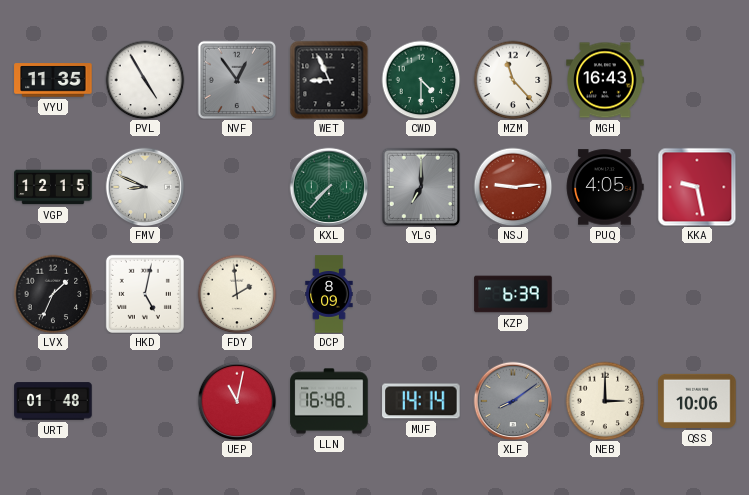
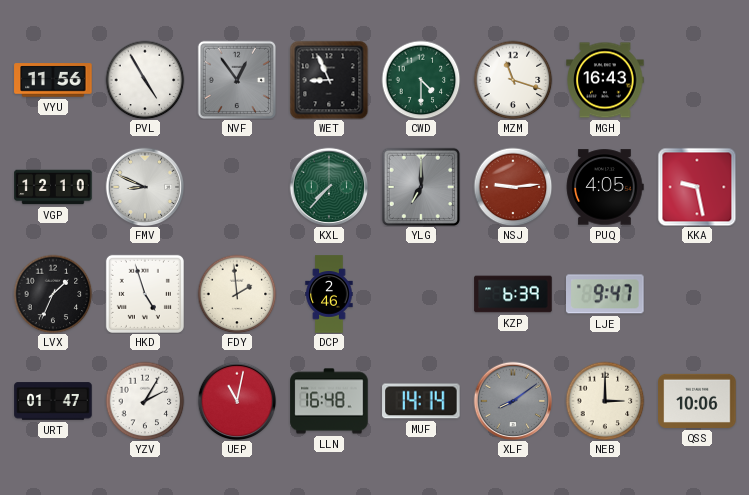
VYU: 11:35 -> 11:56 (53, 80)
MZM: 11:23 -> 11:18 (513, 80)
VGP: 12:15 -> 12:10 (53, 187)
HKD: 5:02 -> 4:57 (145, 294)
DCP: 8:09 -> 2:46 (329, 294)
LJE: none -> 9:47 (605, 294)
URT: 01:48 -> 01:47 (53, 401)
YZV: none -> 2:05 (145, 401)
